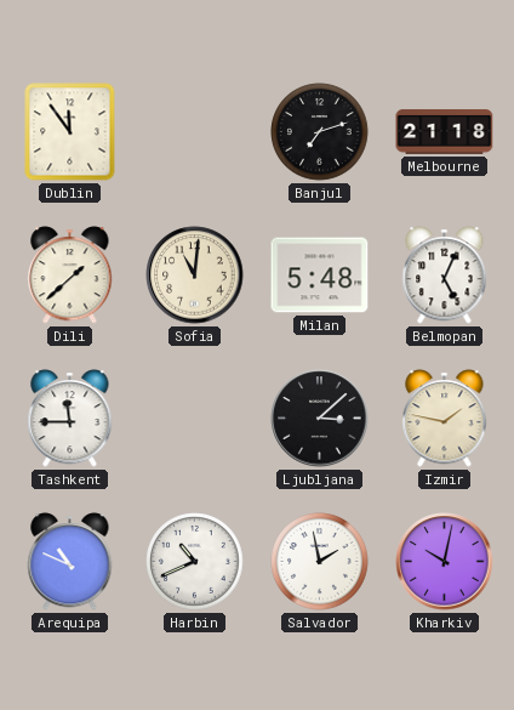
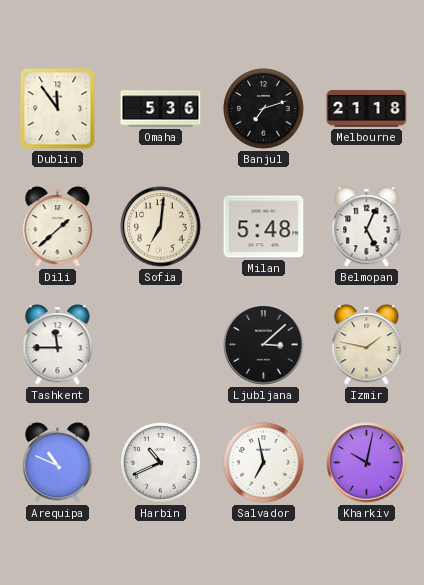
Omaha: none -> 5:36 (161, 109)
Sofia: 11:01 -> 7:01 (161, 227)
Salvador: 1:58 -> 6:58 (264, 463)
